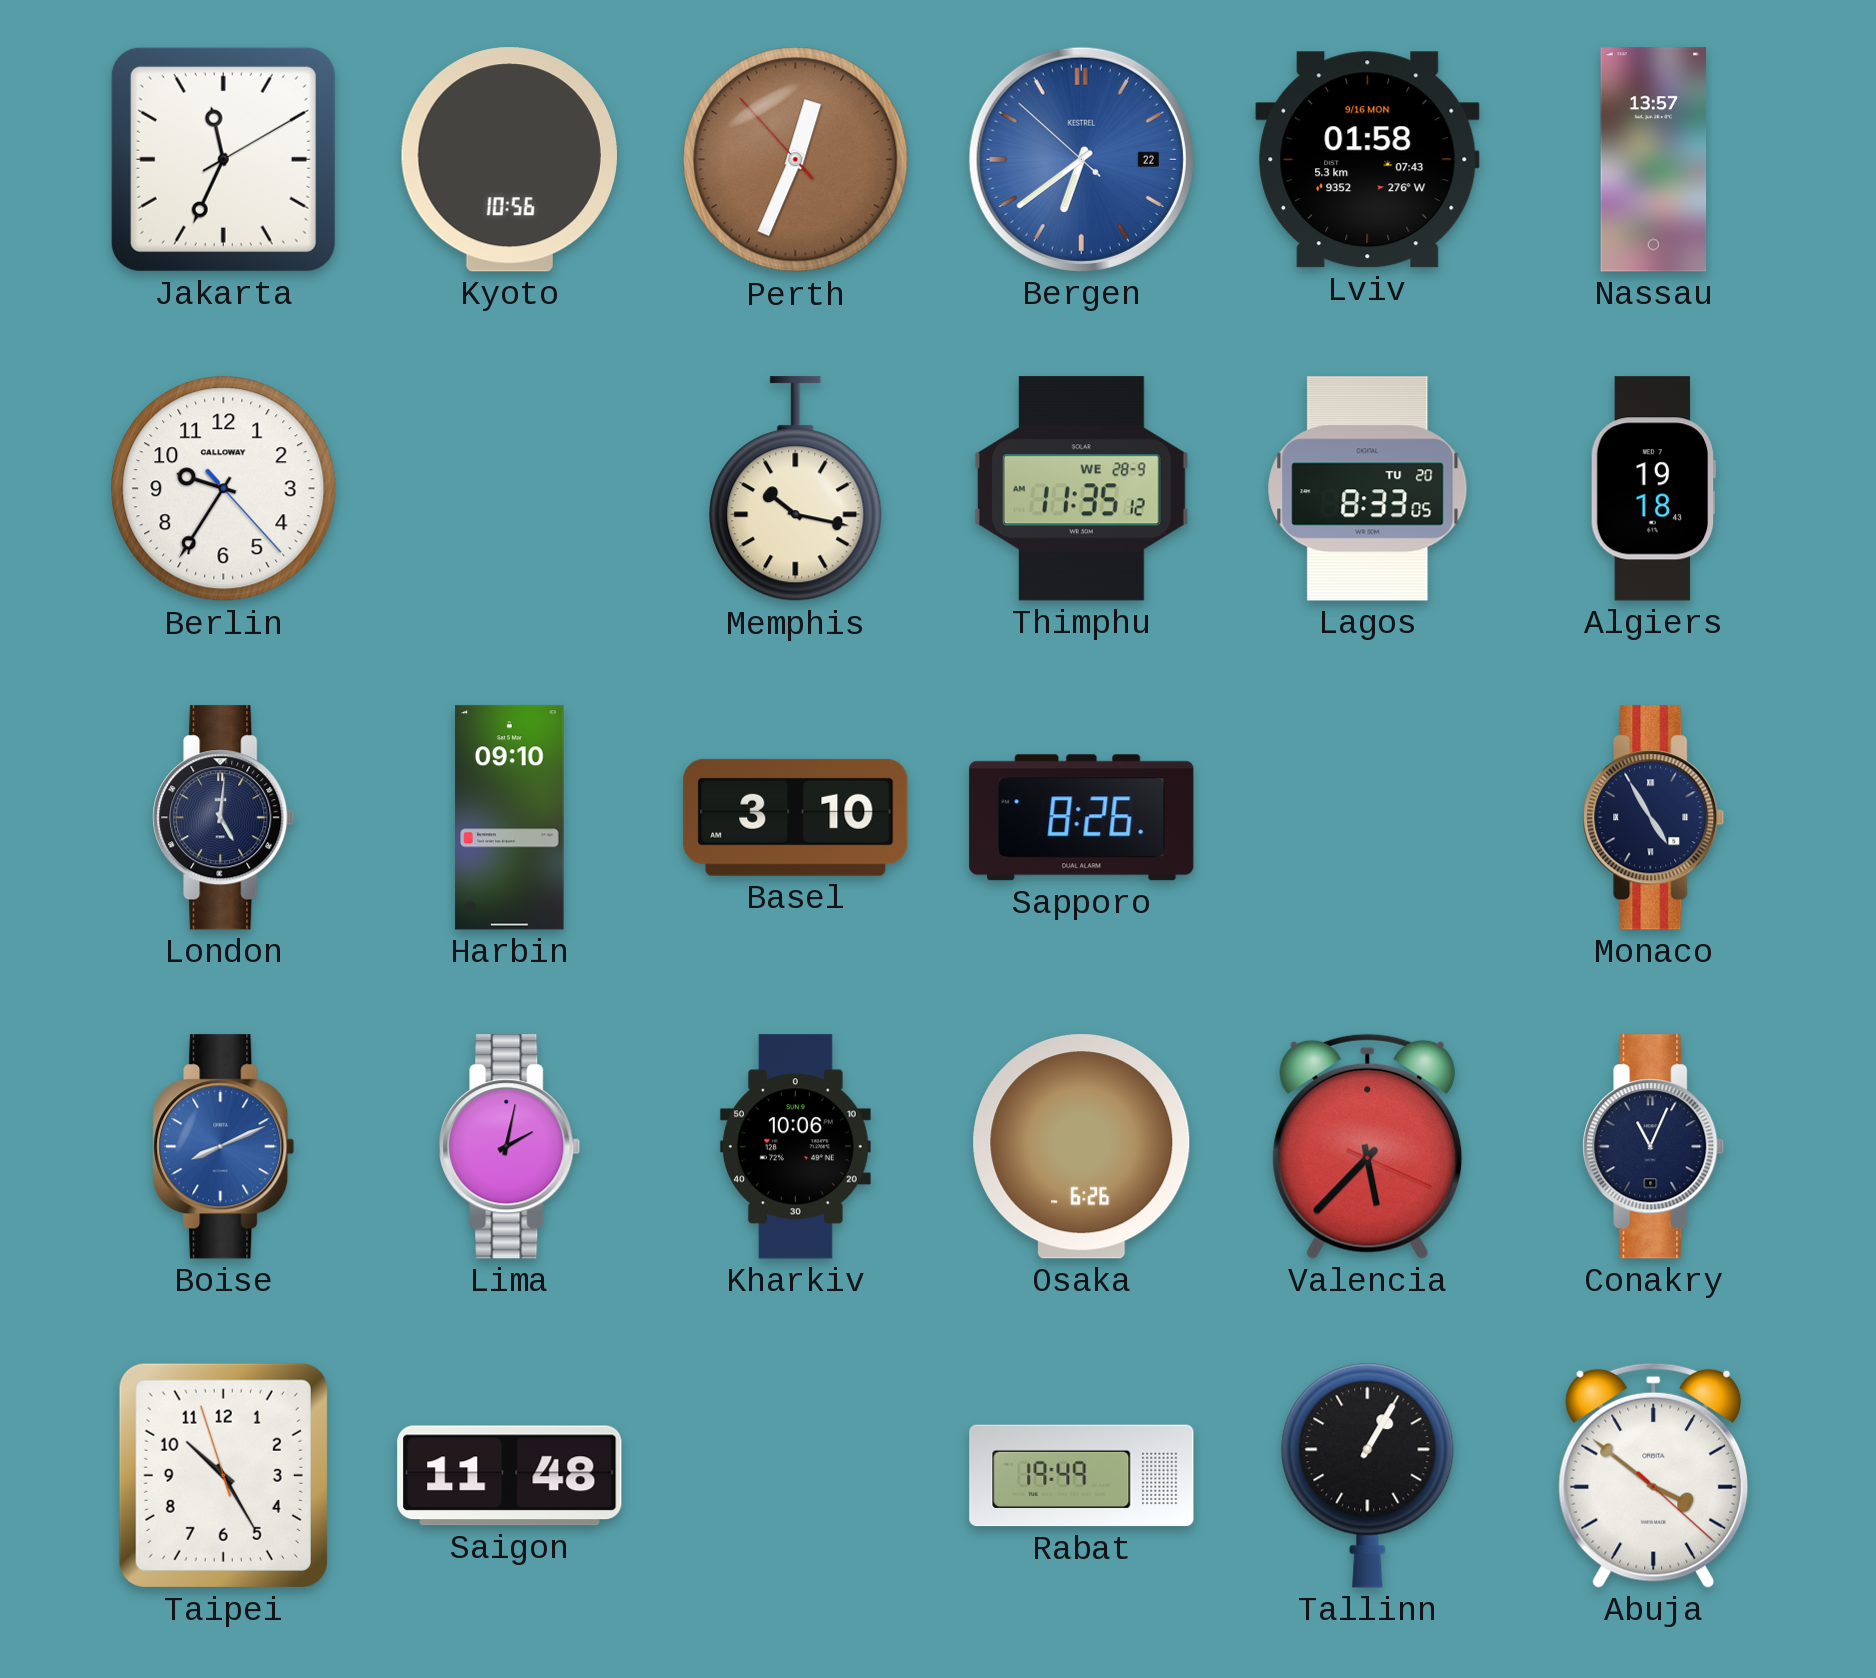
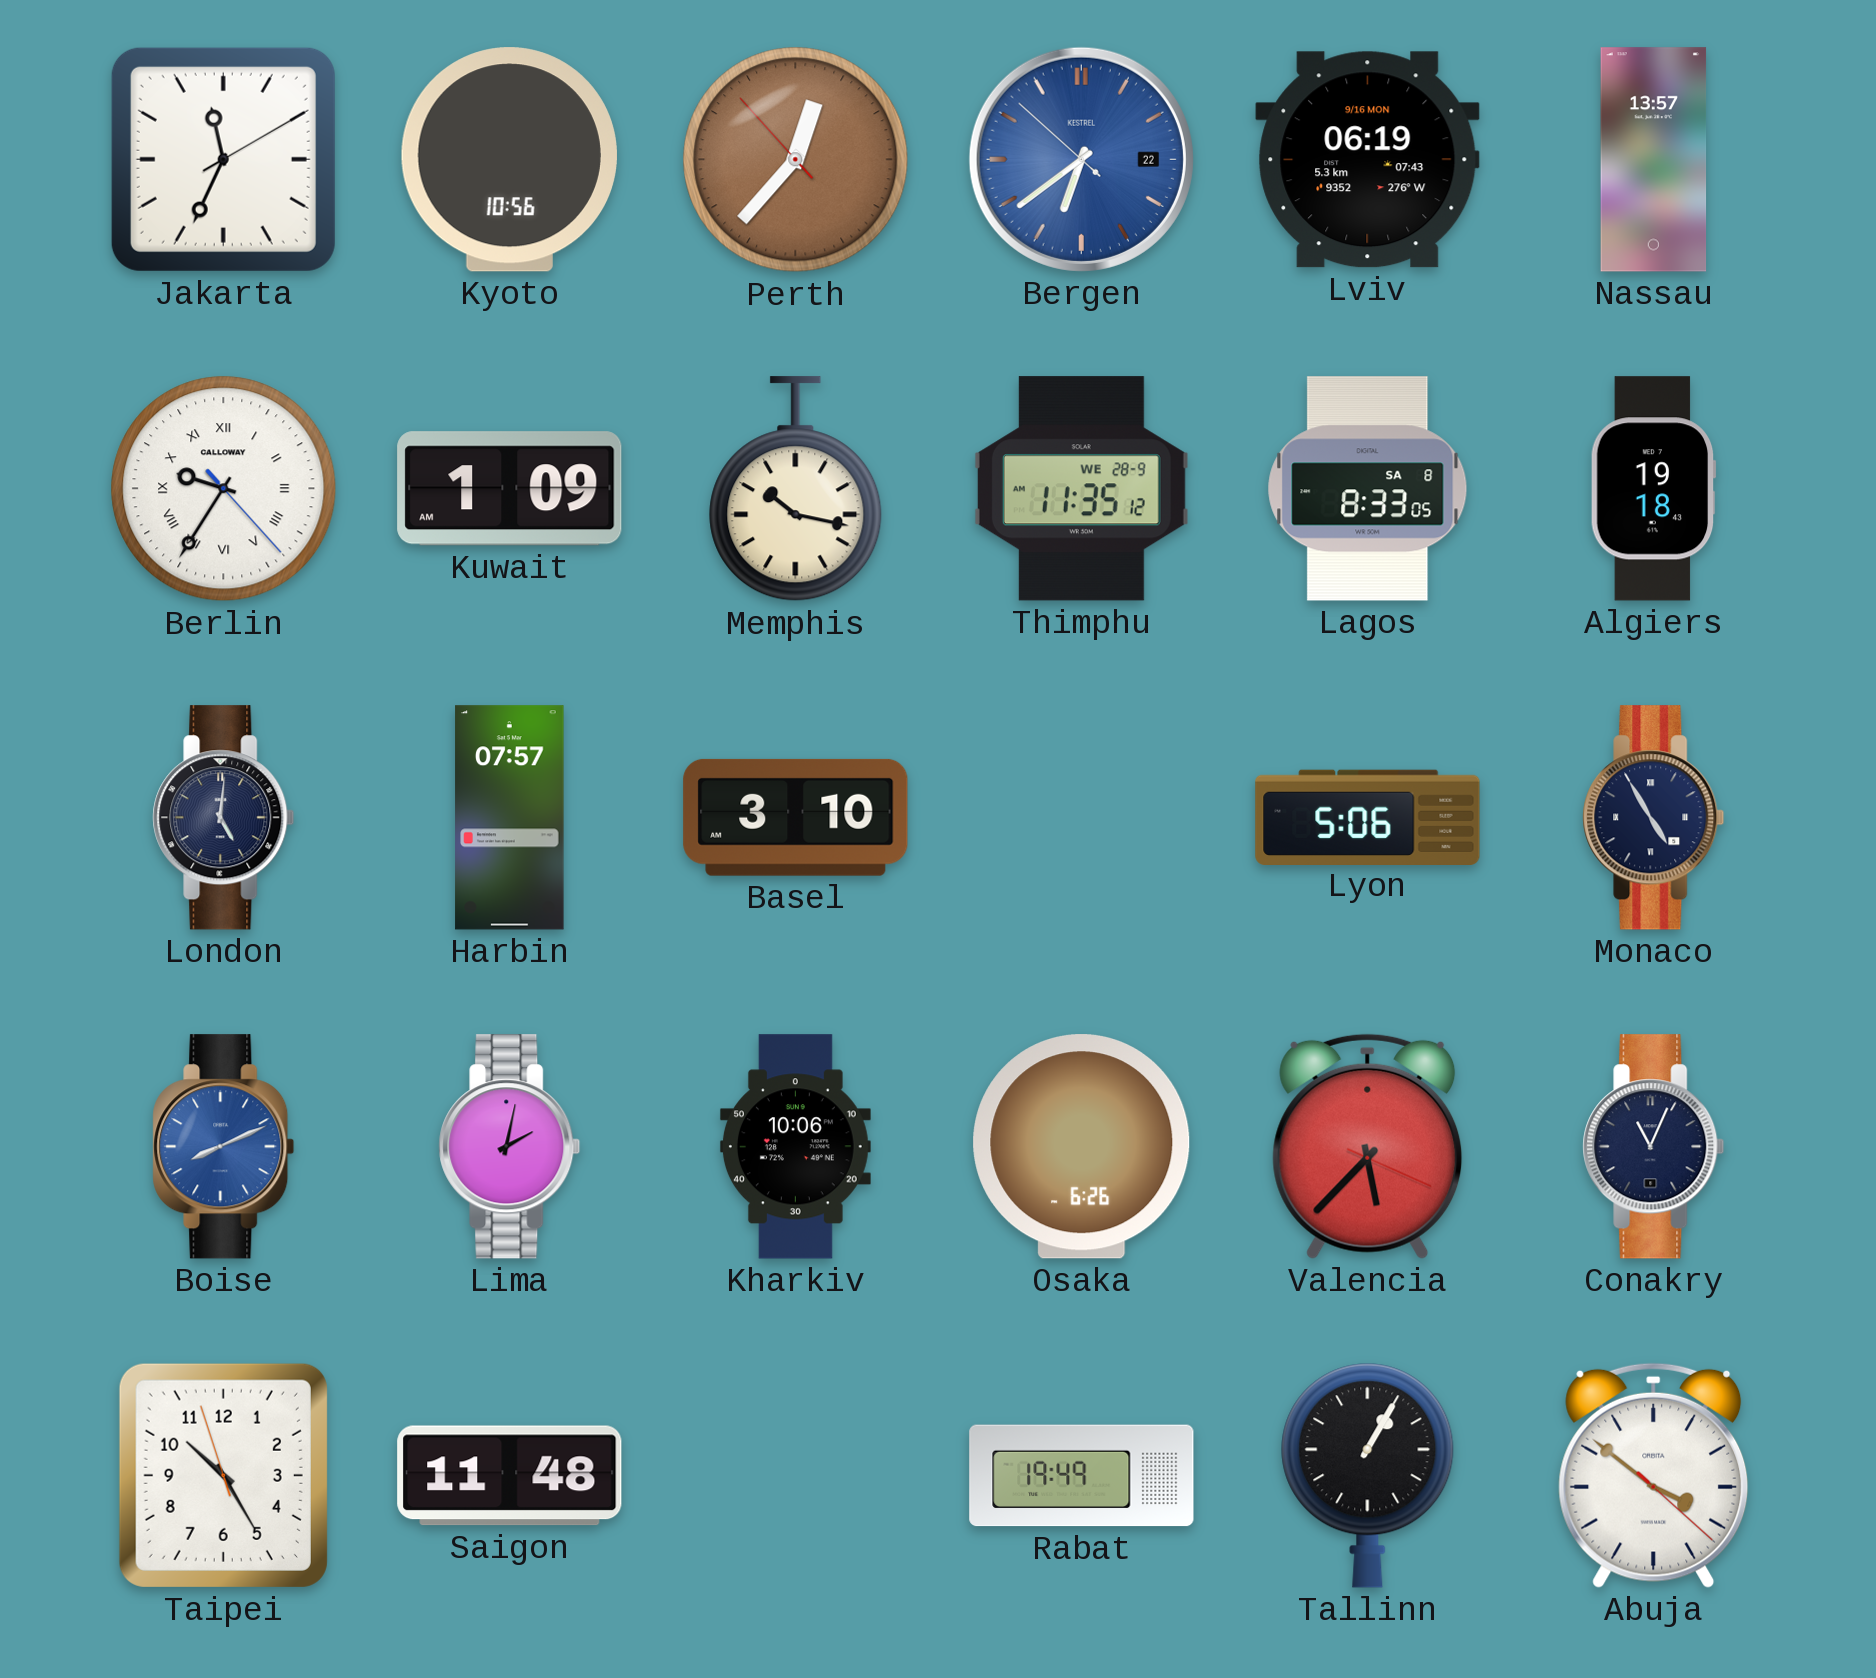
Perth: 12:33 -> 12:36 (796, 160)
Lviv: 01:58 -> 06:19 (1368, 160)
Berlin numerals: Arabic -> Roman (224, 489)
Kuwait: none -> 1:09 (510, 489)
Lagos date: TU 20 -> SA 8 (1368, 489)
Harbin: 09:10 -> 07:57 (510, 818)
Sapporo: 8:26 -> none (1082, 818)
Lyon: none -> 5:06 (1368, 817)
